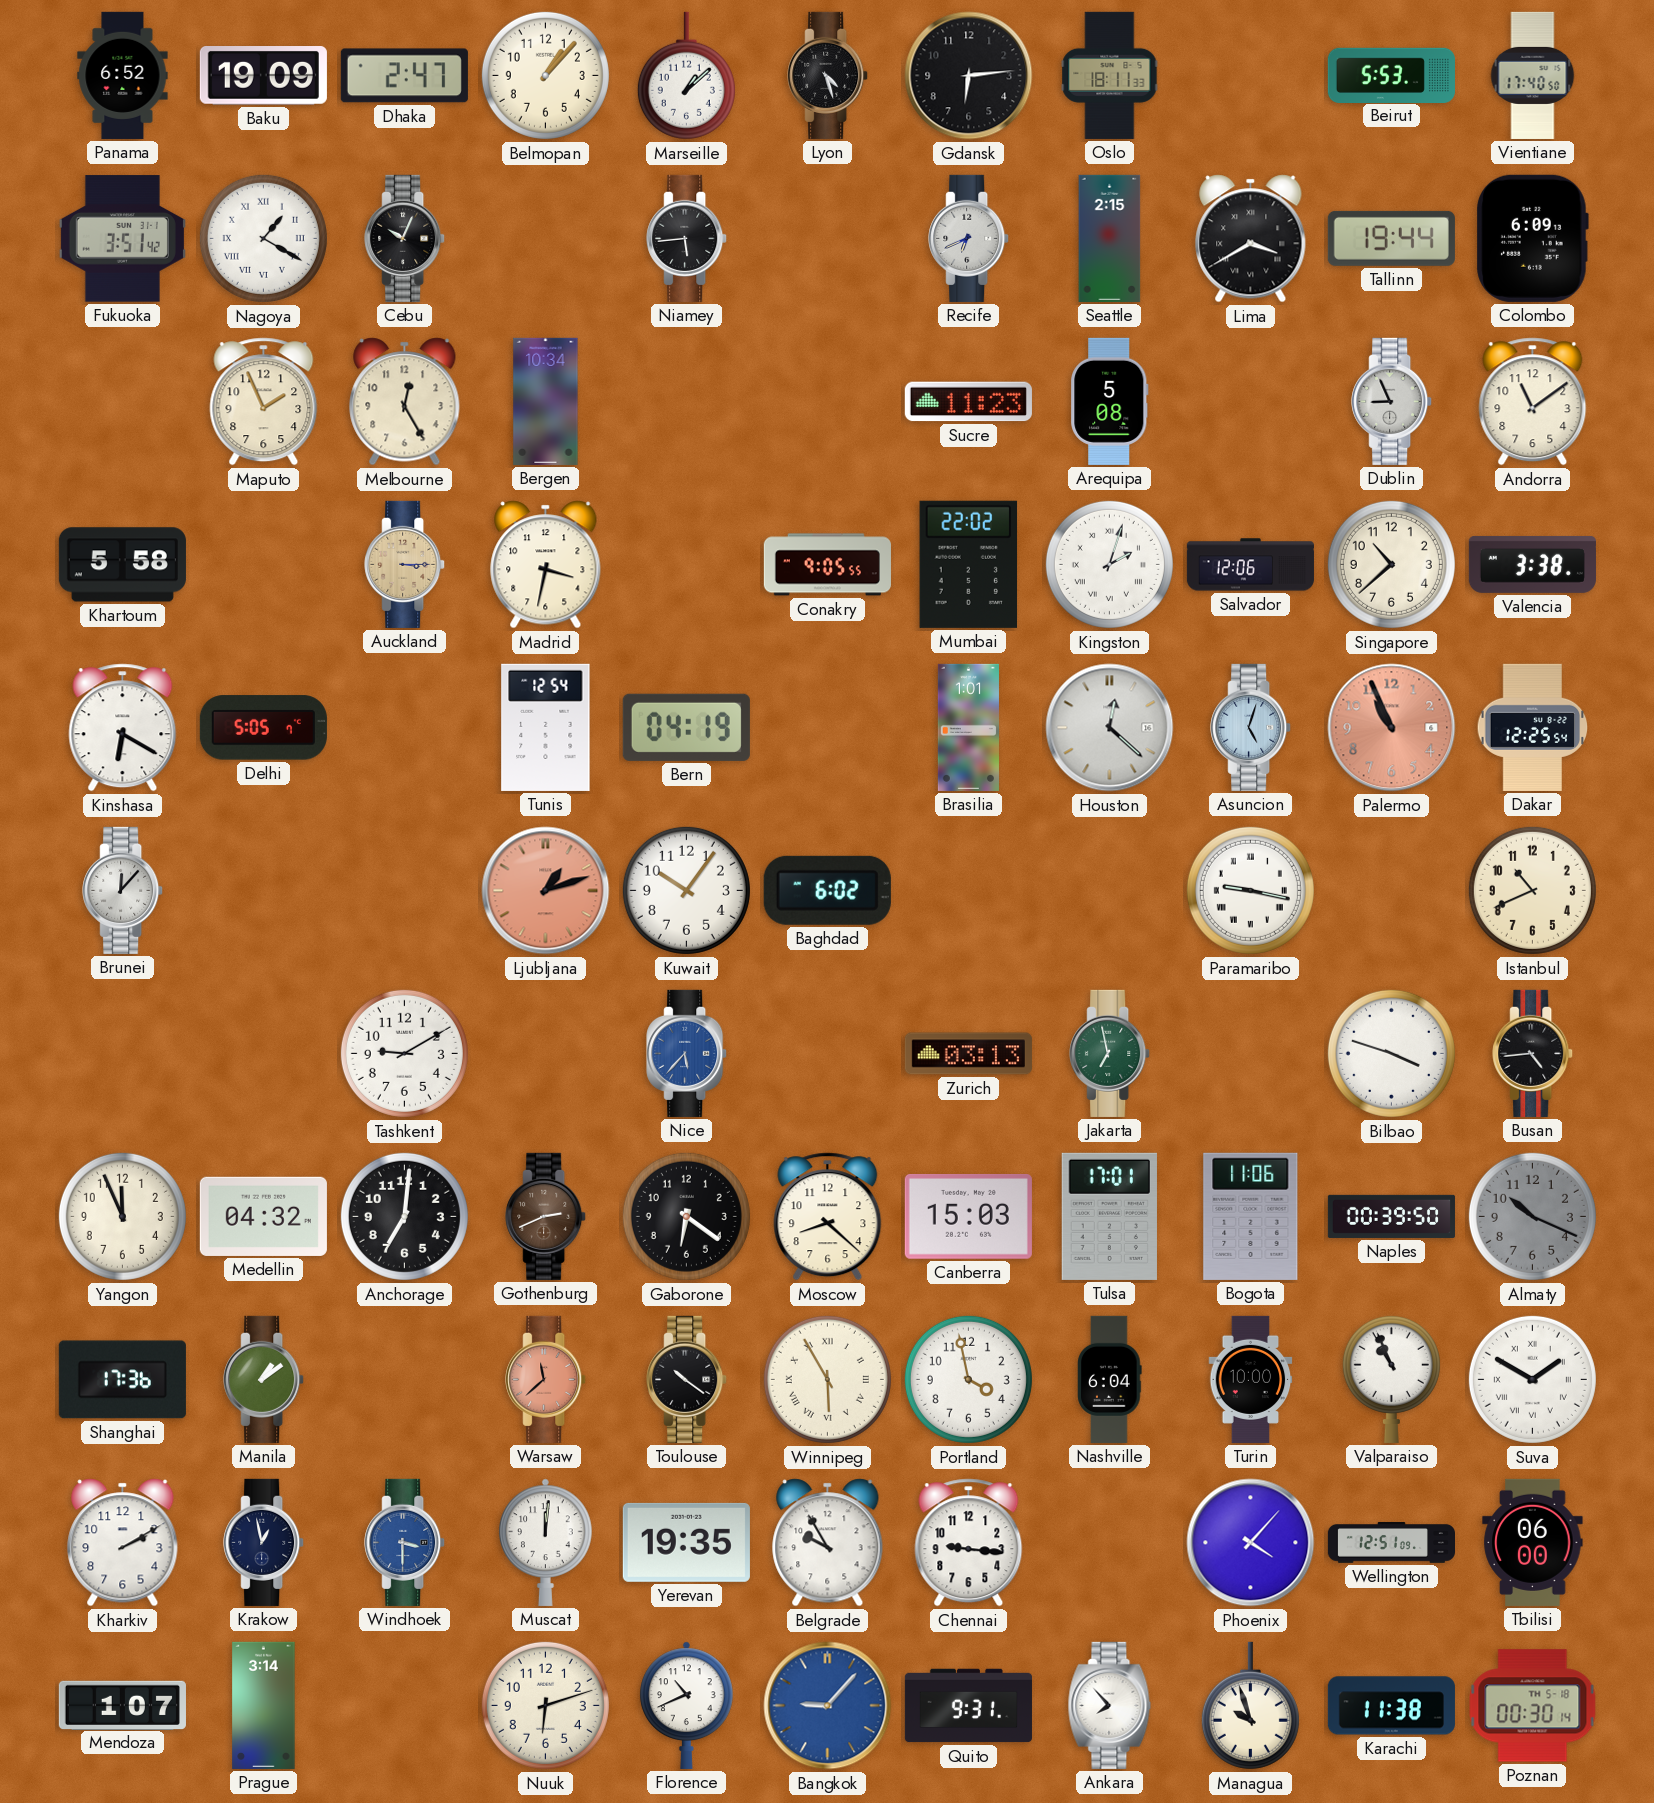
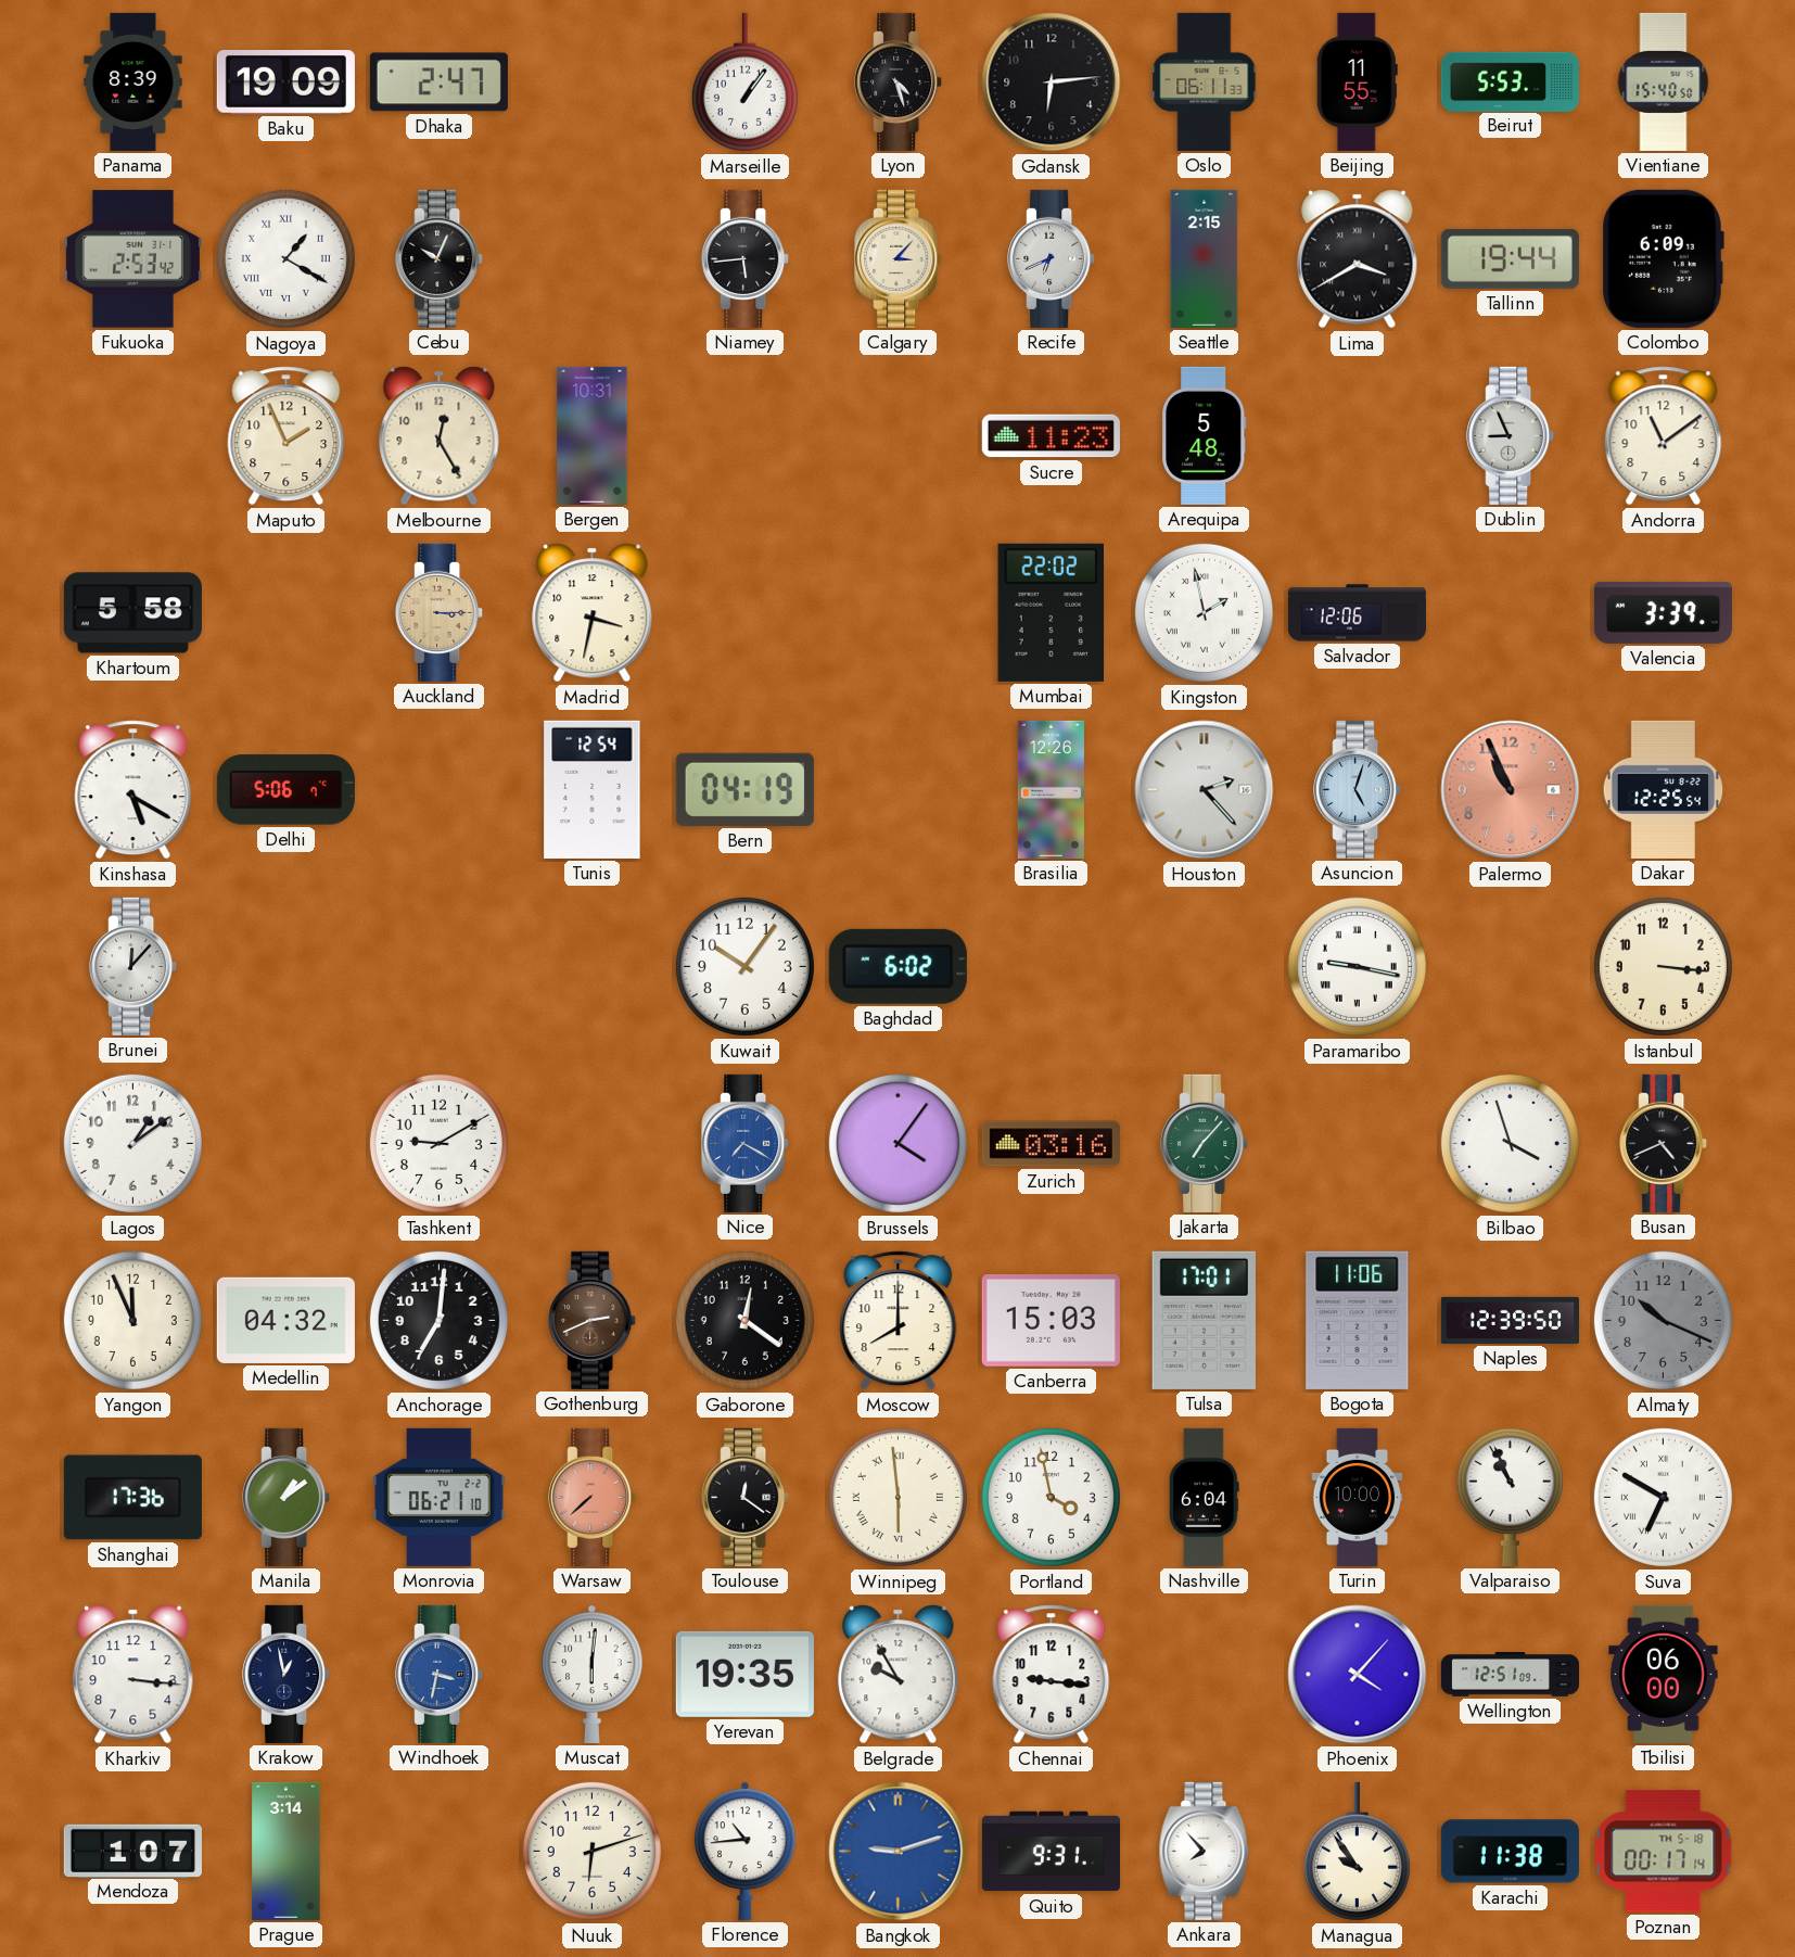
Panama: 6:52 -> 8:39 (133, 81)
Belmopan: 1:07 -> none (545, 75)
Marseille: 1:08 -> 1:06 (744, 82)
Oslo: 18:11 -> 06:11 (1205, 81)
Beijing: none -> 11:55 (1357, 81)
Vientiane: 17:40 -> 15:40 (1664, 81)
Fukuoka: 3:51 -> 2:53 (132, 259)
Calgary: none -> 3:07 (899, 258)
Bergen: 10:34 -> 10:31 (593, 435)
Arequipa: 5:08 -> 5:48 (1205, 435)
Conakry: 9:05 -> none (827, 565)
Kingston: 2:03 -> 1:58 (1204, 612)
Singapore: 10:38 -> none (1391, 564)
Valencia: 3:38 -> 3:39 (1663, 612)
Kinshasa: 6:20 -> 5:20 (133, 790)
Delhi: 5:05 -> 5:06 (285, 790)
Brasilia: 1:01 -> 12:26 (1051, 789)
Houston: 12:22 -> 2:23 (1205, 790)
Ljubljana: 1:12 -> none (546, 891)
Istanbul: 10:41 -> 3:16 (1663, 966)
Lagos: none -> 1:09 (132, 1143)
Nice: 5:37 -> 7:20 (746, 1143)
Brussels: none -> 4:06 (897, 1143)
Zurich: 03:13 -> 03:16 (1051, 1144)
Jakarta: 6:58 -> 7:07 (1205, 1143)
Bilbao: 3:48 -> 3:57 (1510, 1143)
Busan: 4:44 -> 4:41 (1664, 1143)
Gaborone: 6:21 -> 12:21 (744, 1320)
Moscow: 8:22 -> 8:00 (899, 1321)
Naples: 00:39 -> 12:39 (1510, 1320)
Monrovia: none -> 06:21 (440, 1497)
Warsaw: 11:38 -> 7:38 (593, 1497)
Toulouse: 10:21 -> 12:21 (746, 1497)
Winnipeg: 5:55 -> 5:59 (897, 1497)
Suva: 1:50 -> 6:50 (1663, 1497)
Kharkiv: 2:10 -> 3:16 (133, 1675)
Windhoek: 3:30 -> 3:32 (440, 1674)
Muscat: 12:01 -> 6:01 (593, 1674)
Florence: 10:41 -> 10:44 (746, 1851)
Bangkok: 9:07 -> 9:12 (899, 1852)
Managua: 9:57 -> 9:54 (1357, 1852)
Poznan: 00:30 -> 00:17 (1664, 1852)
